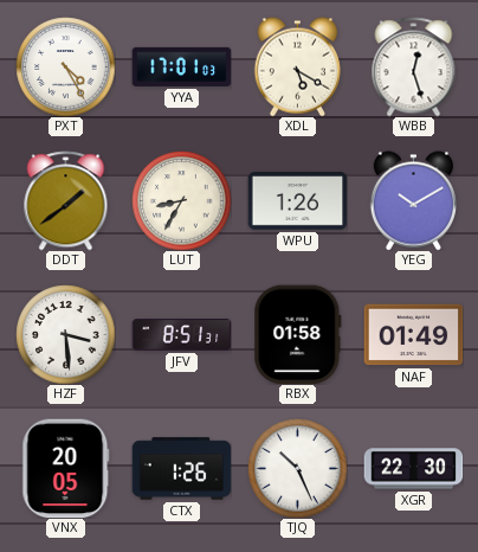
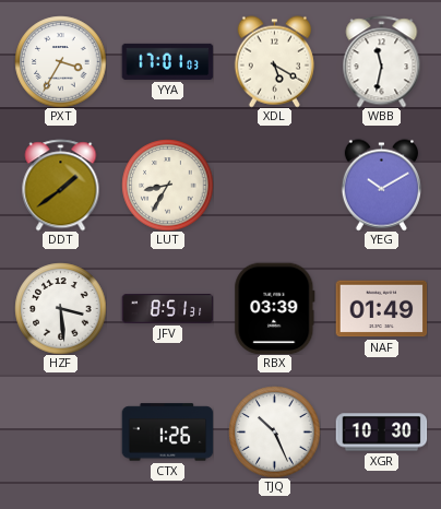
PXT: 4:25 -> 3:35 (60, 61)
WBB: 12:27 -> 11:32 (382, 61)
WPU: 1:26 -> none (297, 201)
RBX: 01:58 -> 03:39 (275, 308)
VNX: 20:05 -> none (66, 468)
XGR: 22:30 -> 10:30 (381, 433)
